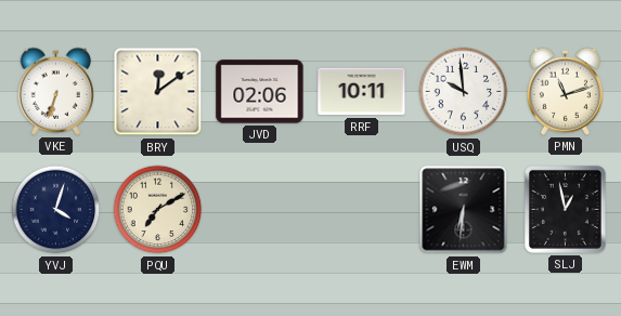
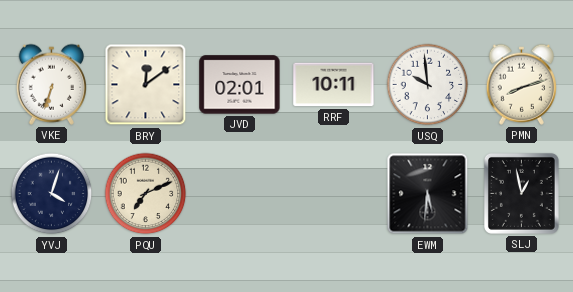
JVD: 02:06 -> 02:01 (240, 85)
PMN: 11:12 -> 8:12 (521, 84)
PQU: 7:10 -> 7:11 (146, 194)
EWM: 6:31 -> 5:31 (428, 194)
